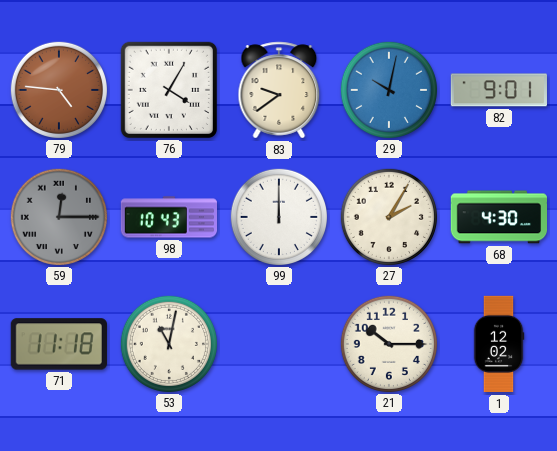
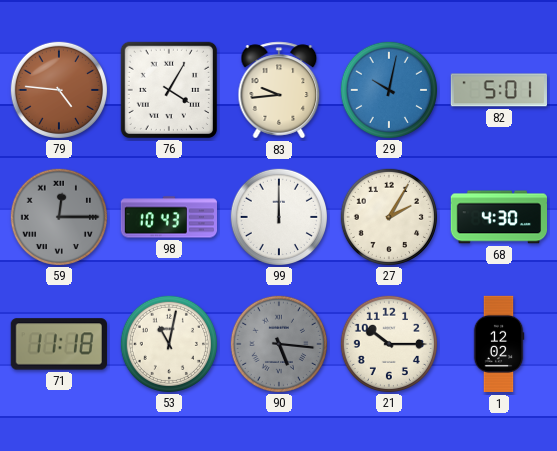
83: 9:39 -> 9:44 (279, 90)
82: 9:01 -> 5:01 (499, 90)
90: none -> 5:16 (278, 343)
